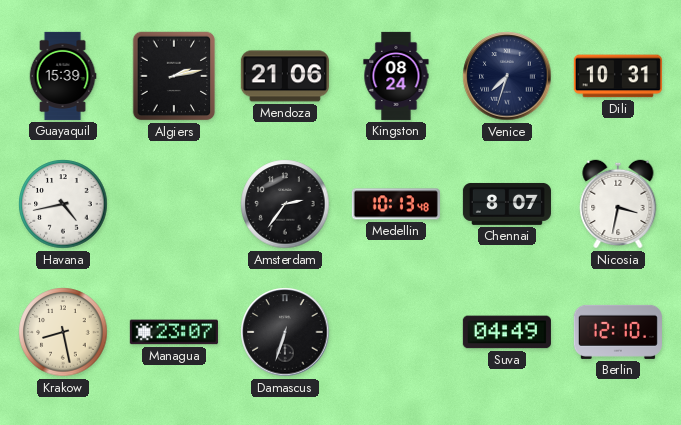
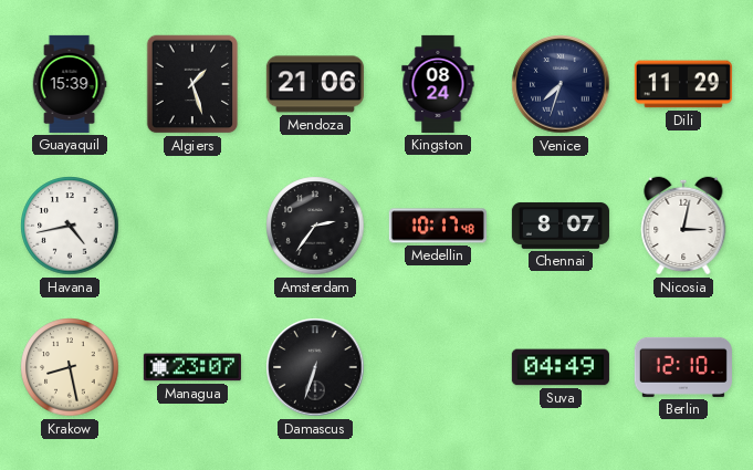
Algiers: 2:13 -> 1:27 (192, 84)
Dili: 10:31 -> 11:29 (683, 84)
Medellin: 10:13 -> 10:17 (438, 226)
Nicosia: 3:32 -> 3:02 (683, 226)
